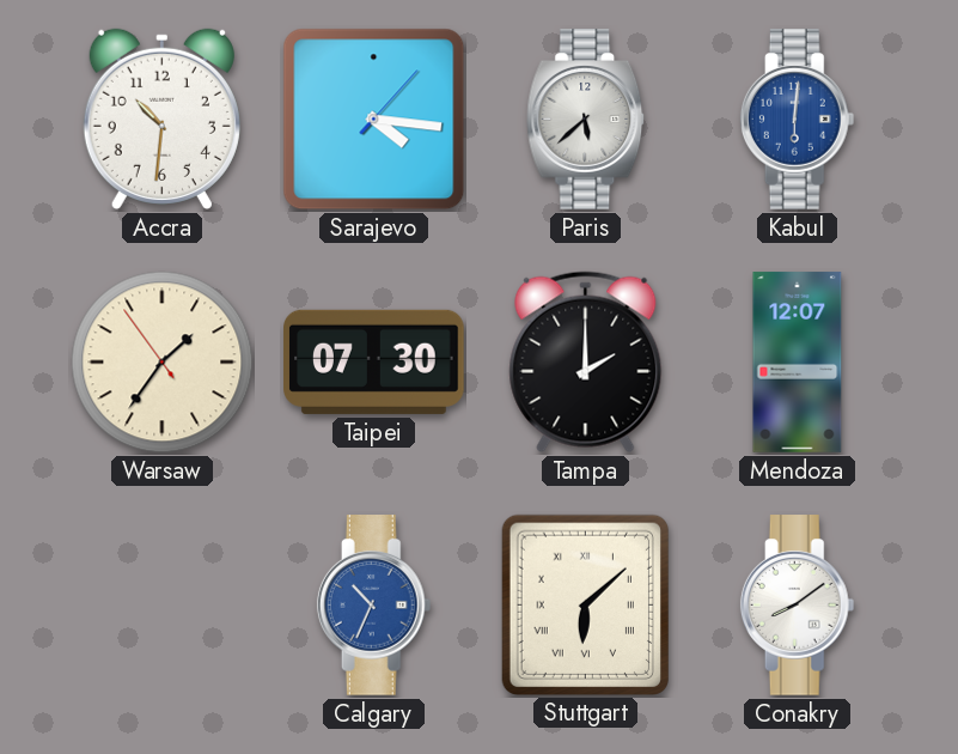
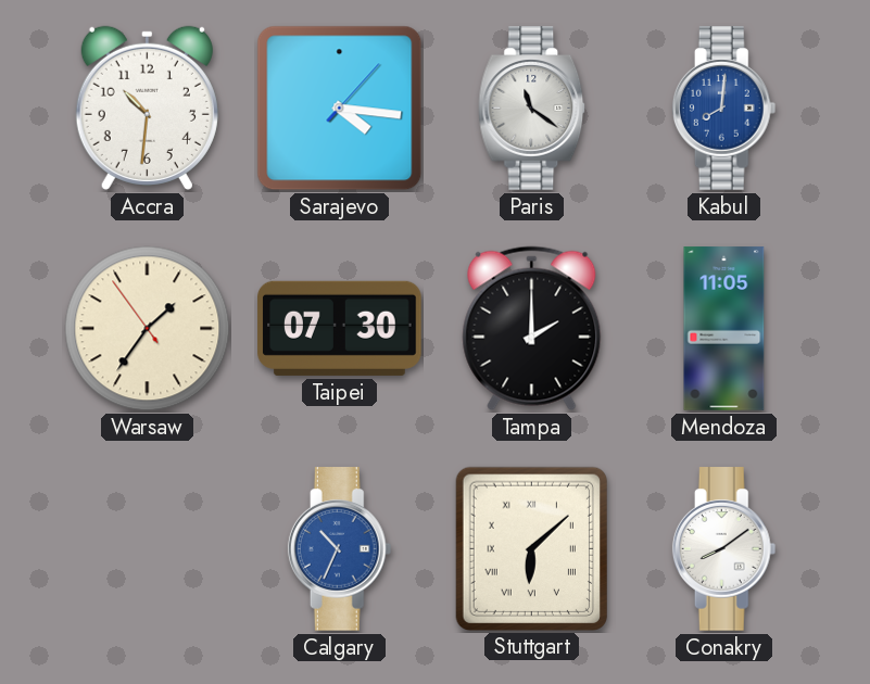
Paris: 5:38 -> 11:21 (532, 109)
Kabul: 6:01 -> 8:01 (724, 109)
Mendoza: 12:07 -> 11:05 (724, 329)
